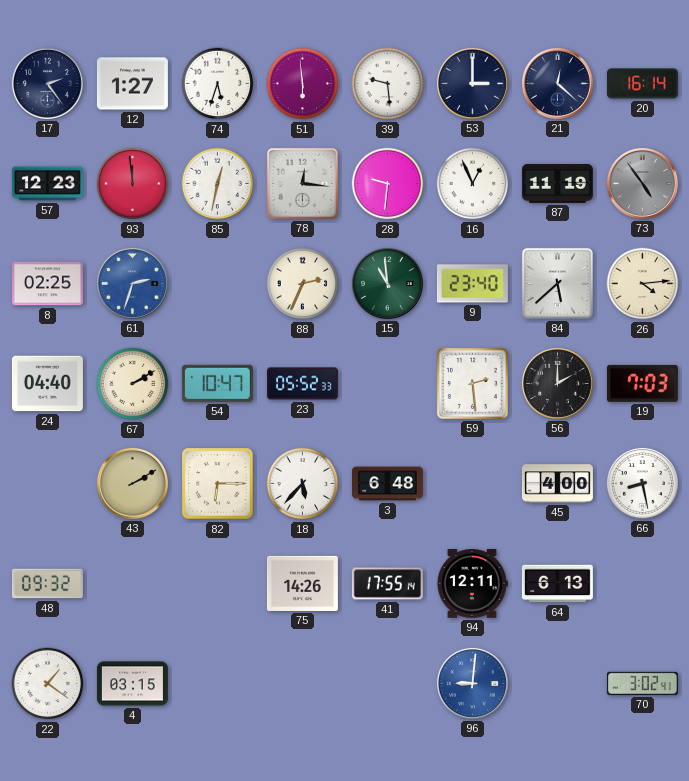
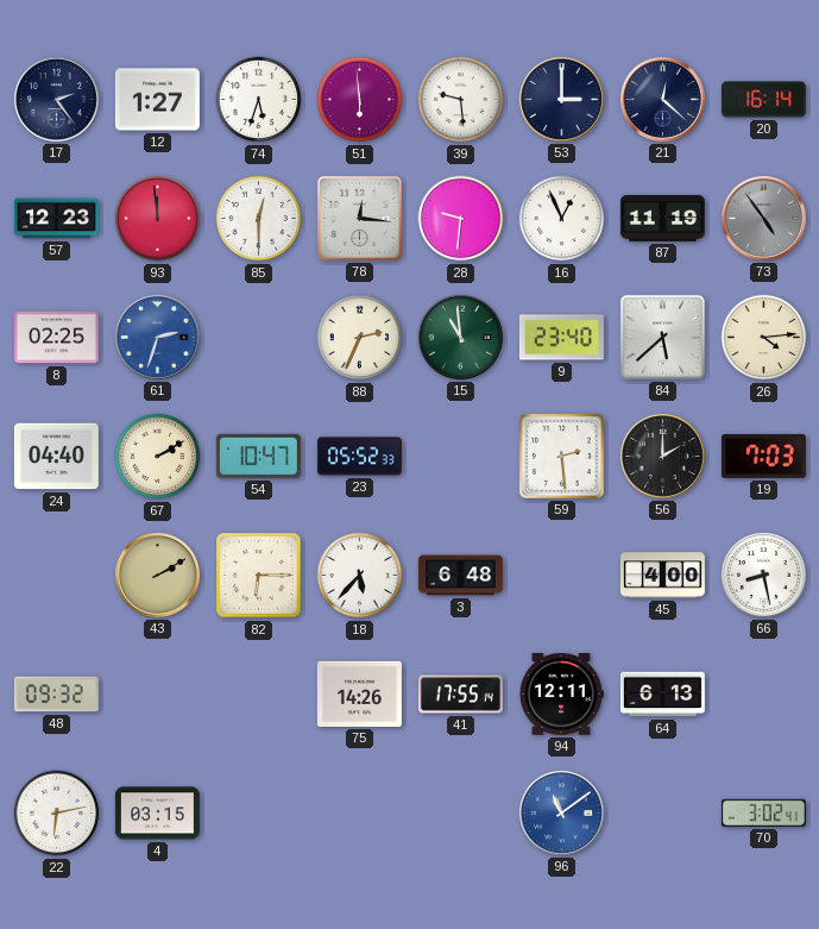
85: 12:32 -> 12:30 (259, 219)
22: 1:21 -> 6:13 (57, 814)
96: 9:01 -> 11:09 (561, 812)
